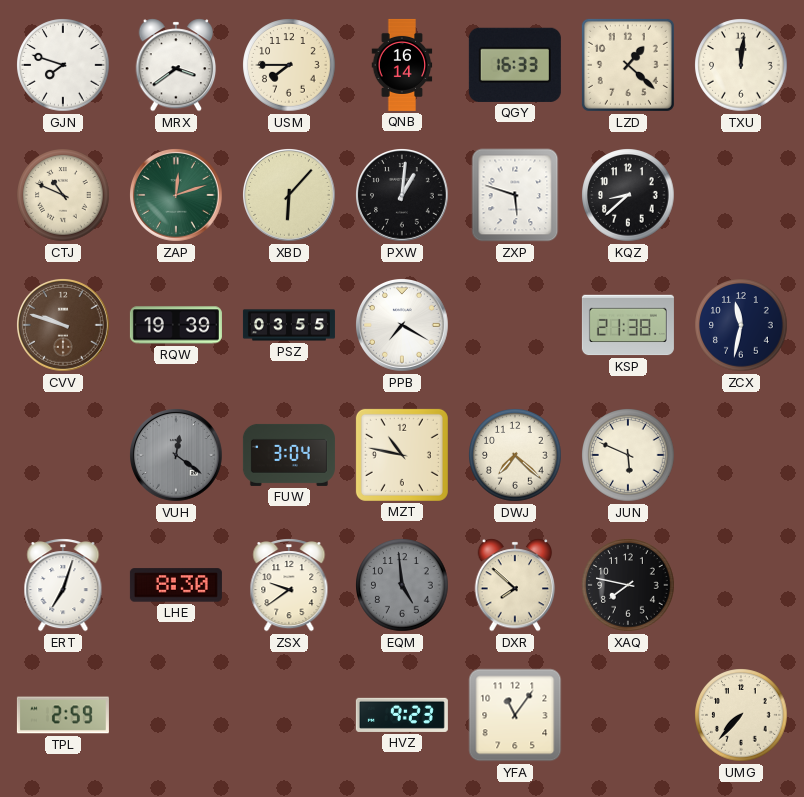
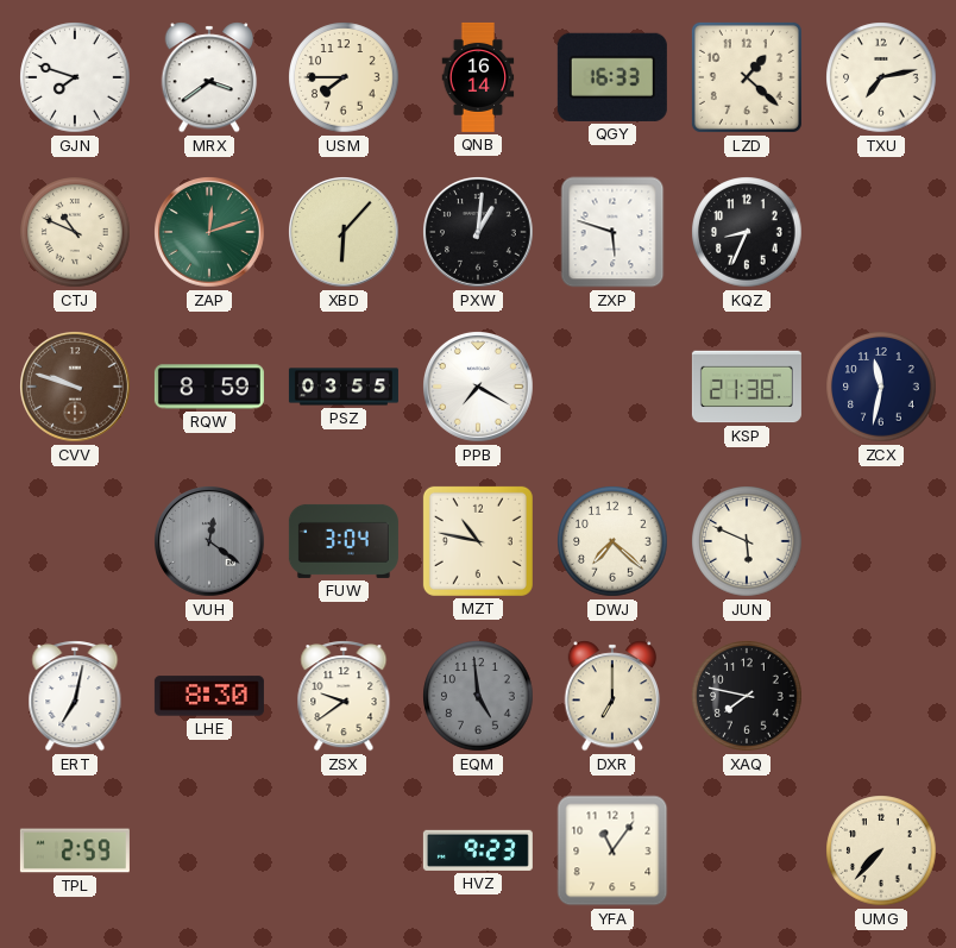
TXU: 12:01 -> 7:13 (881, 77)
KQZ: 8:38 -> 8:34 (747, 232)
RQW: 19:39 -> 8:59 (209, 387)
ERT: 7:03 -> 7:02 (75, 696)
DXR: 7:52 -> 7:00 (612, 696)
